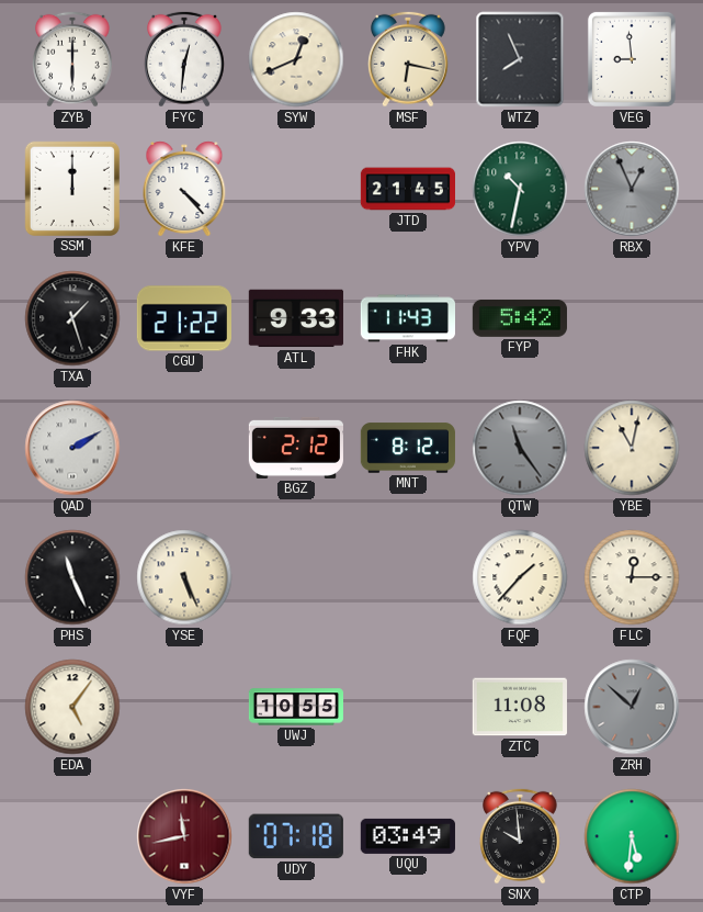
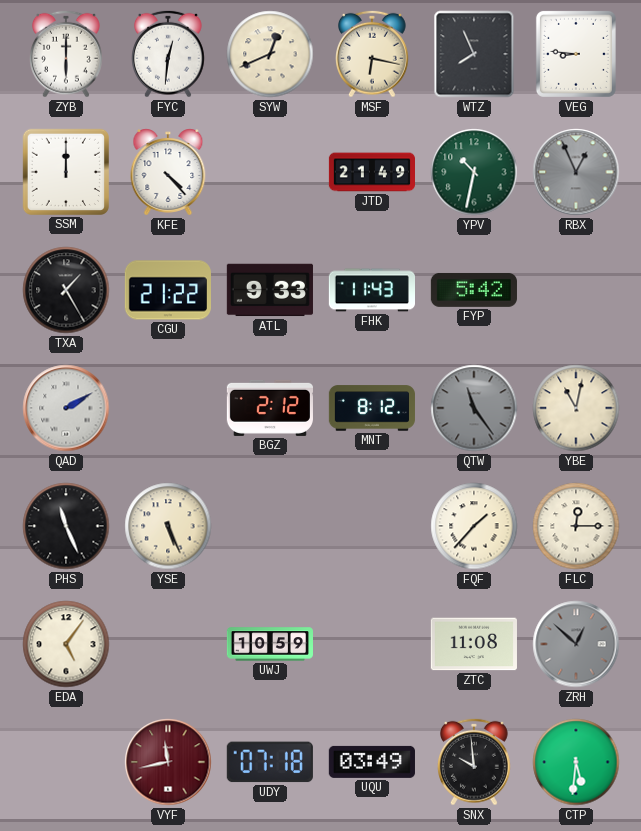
VEG: 8:59 -> 8:46 (576, 54)
JTD: 21:45 -> 21:49 (371, 172)
TXA: 1:27 -> 1:25 (66, 290)
UWJ: 10:55 -> 10:59 (269, 644)
